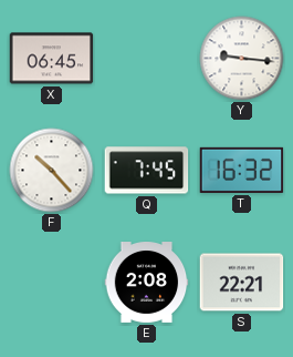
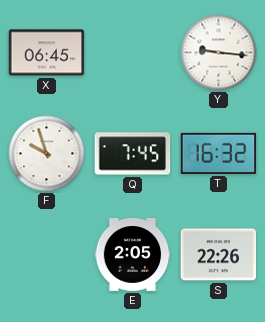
F: 10:23 -> 9:57 (47, 154)
E: 2:08 -> 2:05 (133, 255)
S: 22:21 -> 22:26 (219, 255)
